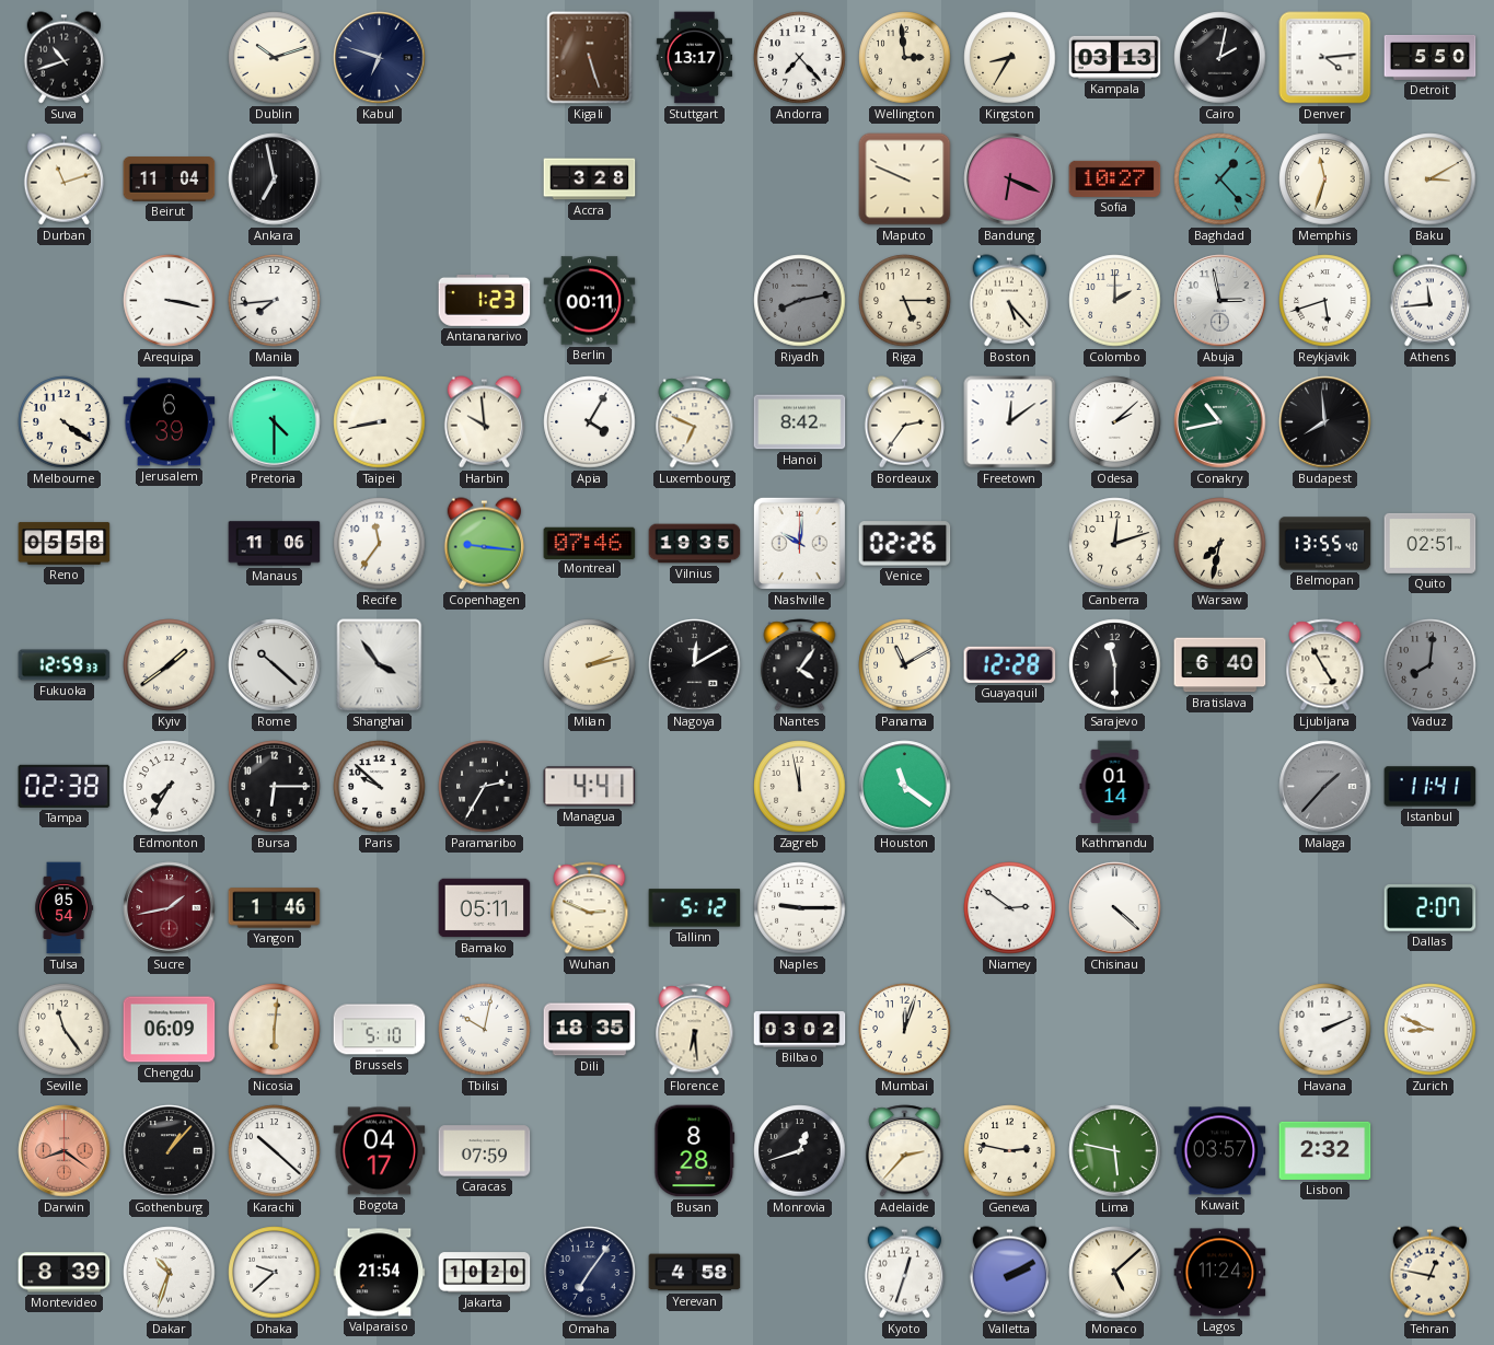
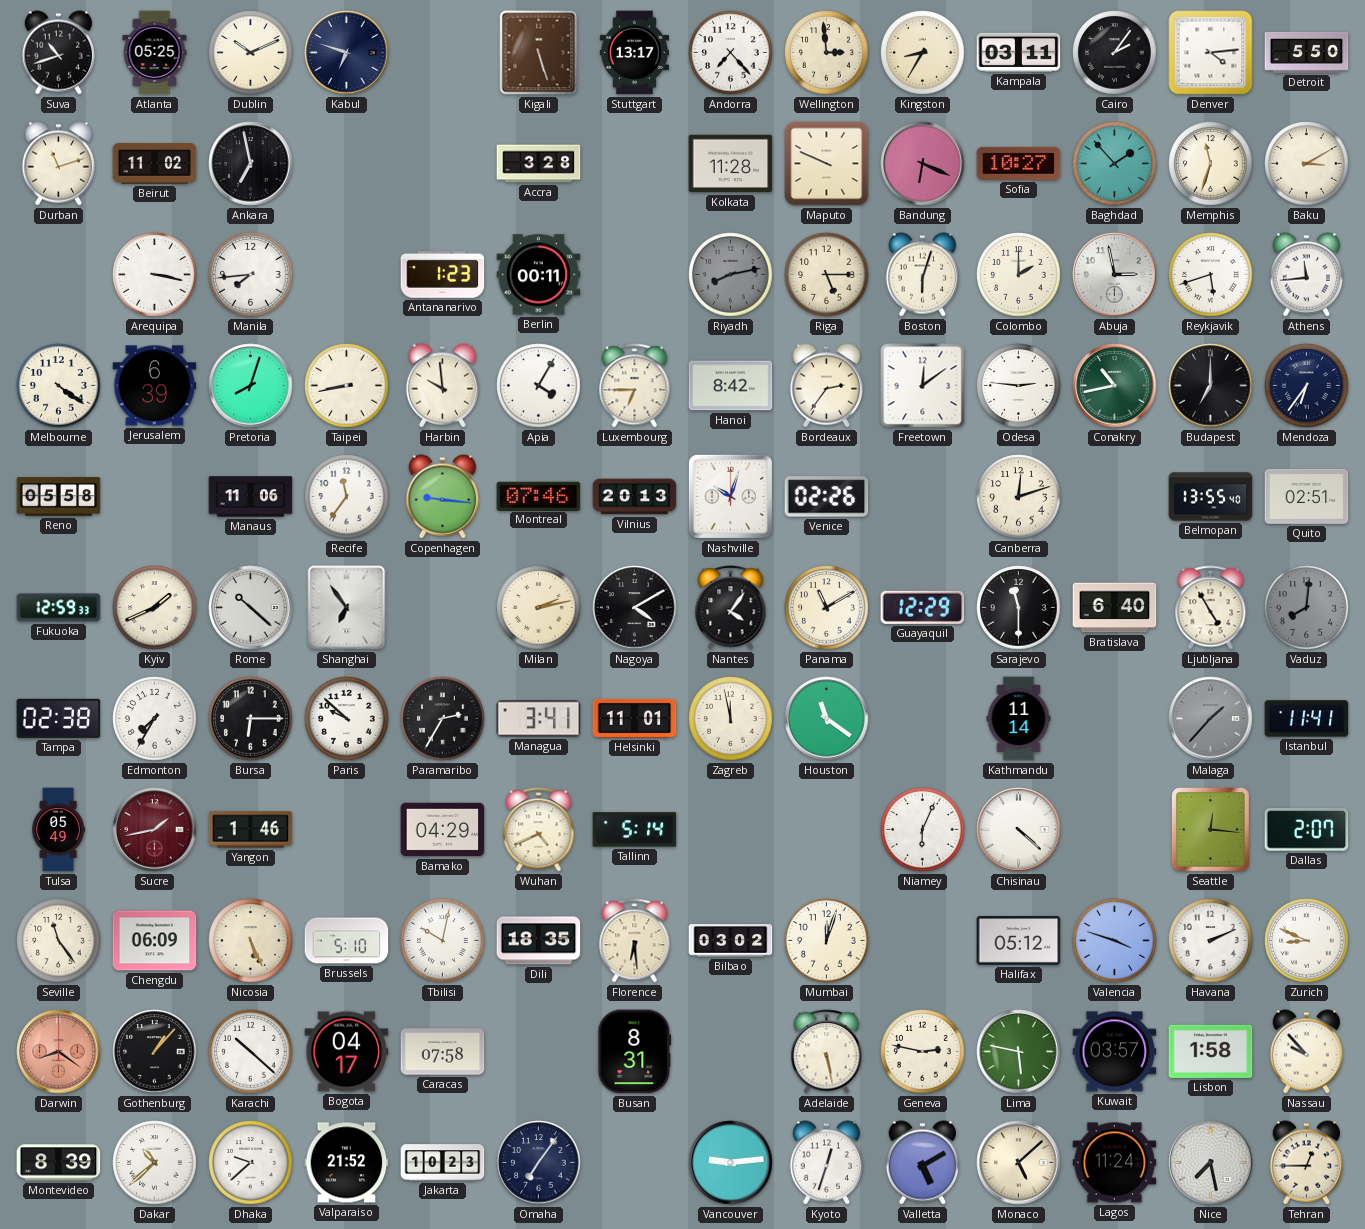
Atlanta: none -> 05:25 (155, 53)
Dublin: 10:12 -> 10:11 (251, 53)
Kampala: 03:13 -> 03:11 (1019, 52)
Cairo: 2:02 -> 2:06 (1115, 53)
Beirut: 11:04 -> 11:02 (155, 164)
Kolkata: none -> 11:28 (731, 164)
Baghdad: 1:23 -> 1:53 (1115, 164)
Boston: 5:23 -> 6:03 (922, 275)
Pretoria: 4:30 -> 8:03 (251, 386)
Luxembourg: 6:49 -> 6:45 (635, 386)
Odesa: 2:08 -> 2:46 (1019, 386)
Budapest: 7:59 -> 7:00 (1211, 386)
Mendoza: none -> 6:36 (1307, 386)
Vilnius: 19:35 -> 20:13 (635, 497)
Nashville: 10:01 -> 10:03 (730, 496)
Warsaw: 7:32 -> none (1220, 544)
Kyiv: 1:39 -> 1:41 (155, 608)
Shanghai: 3:54 -> 6:54 (347, 608)
Nagoya: 12:10 -> 4:10 (635, 608)
Guayaquil: 12:28 -> 12:29 (923, 607)
Managua: 4:41 -> 3:41 (539, 719)
Helsinki: none -> 11:01 (635, 718)
Kathmandu: 01:14 -> 11:14 (1019, 719)
Tulsa: 05:54 -> 05:49 (59, 830)
Bamako: 05:11 -> 04:29 (443, 830)
Wuhan: 2:49 -> 4:41 (539, 830)
Tallinn: 5:12 -> 5:14 (635, 830)
Naples: 9:15 -> none (800, 908)
Niamey: 2:51 -> 6:04 (923, 830)
Seattle: none -> 12:16 (1211, 830)
Nicosia: 6:01 -> 5:26 (251, 941)
Halifax: none -> 05:12 (1019, 941)
Valencia: none -> 3:48 (1115, 941)
Caracas: 07:59 -> 07:58 (443, 1052)
Busan: 8:28 -> 8:31 (635, 1052)
Monrovia: 12:42 -> none (800, 1151)
Adelaide: 2:37 -> 5:28 (827, 1052)
Lisbon: 2:32 -> 1:58 (1211, 1051)
Nassau: none -> 9:53 (1306, 1052)
Dakar: 10:33 -> 10:38 (155, 1163)
Valparaiso: 21:54 -> 21:52 (347, 1163)
Jakarta: 10:20 -> 10:23 (443, 1163)
Yerevan: 4:58 -> none (695, 1273)
Vancouver: none -> 9:14 (731, 1163)
Valletta: 2:10 -> 5:10 (922, 1163)
Nice: none -> 7:28 (1211, 1163)
Tehran: 12:47 -> 12:45 (1306, 1163)
